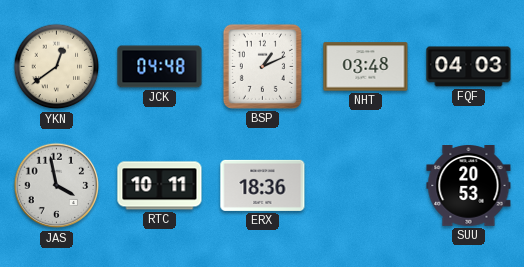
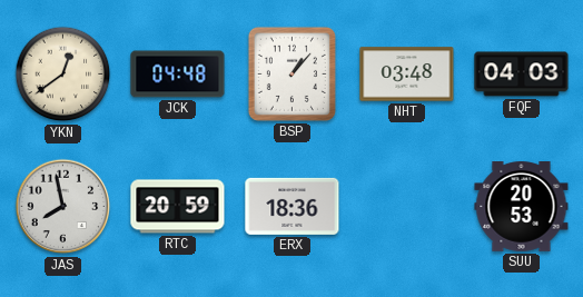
BSP: 1:11 -> 1:07 (291, 73)
JAS: 3:58 -> 7:58 (63, 207)
RTC: 10:11 -> 20:59 (178, 207)
